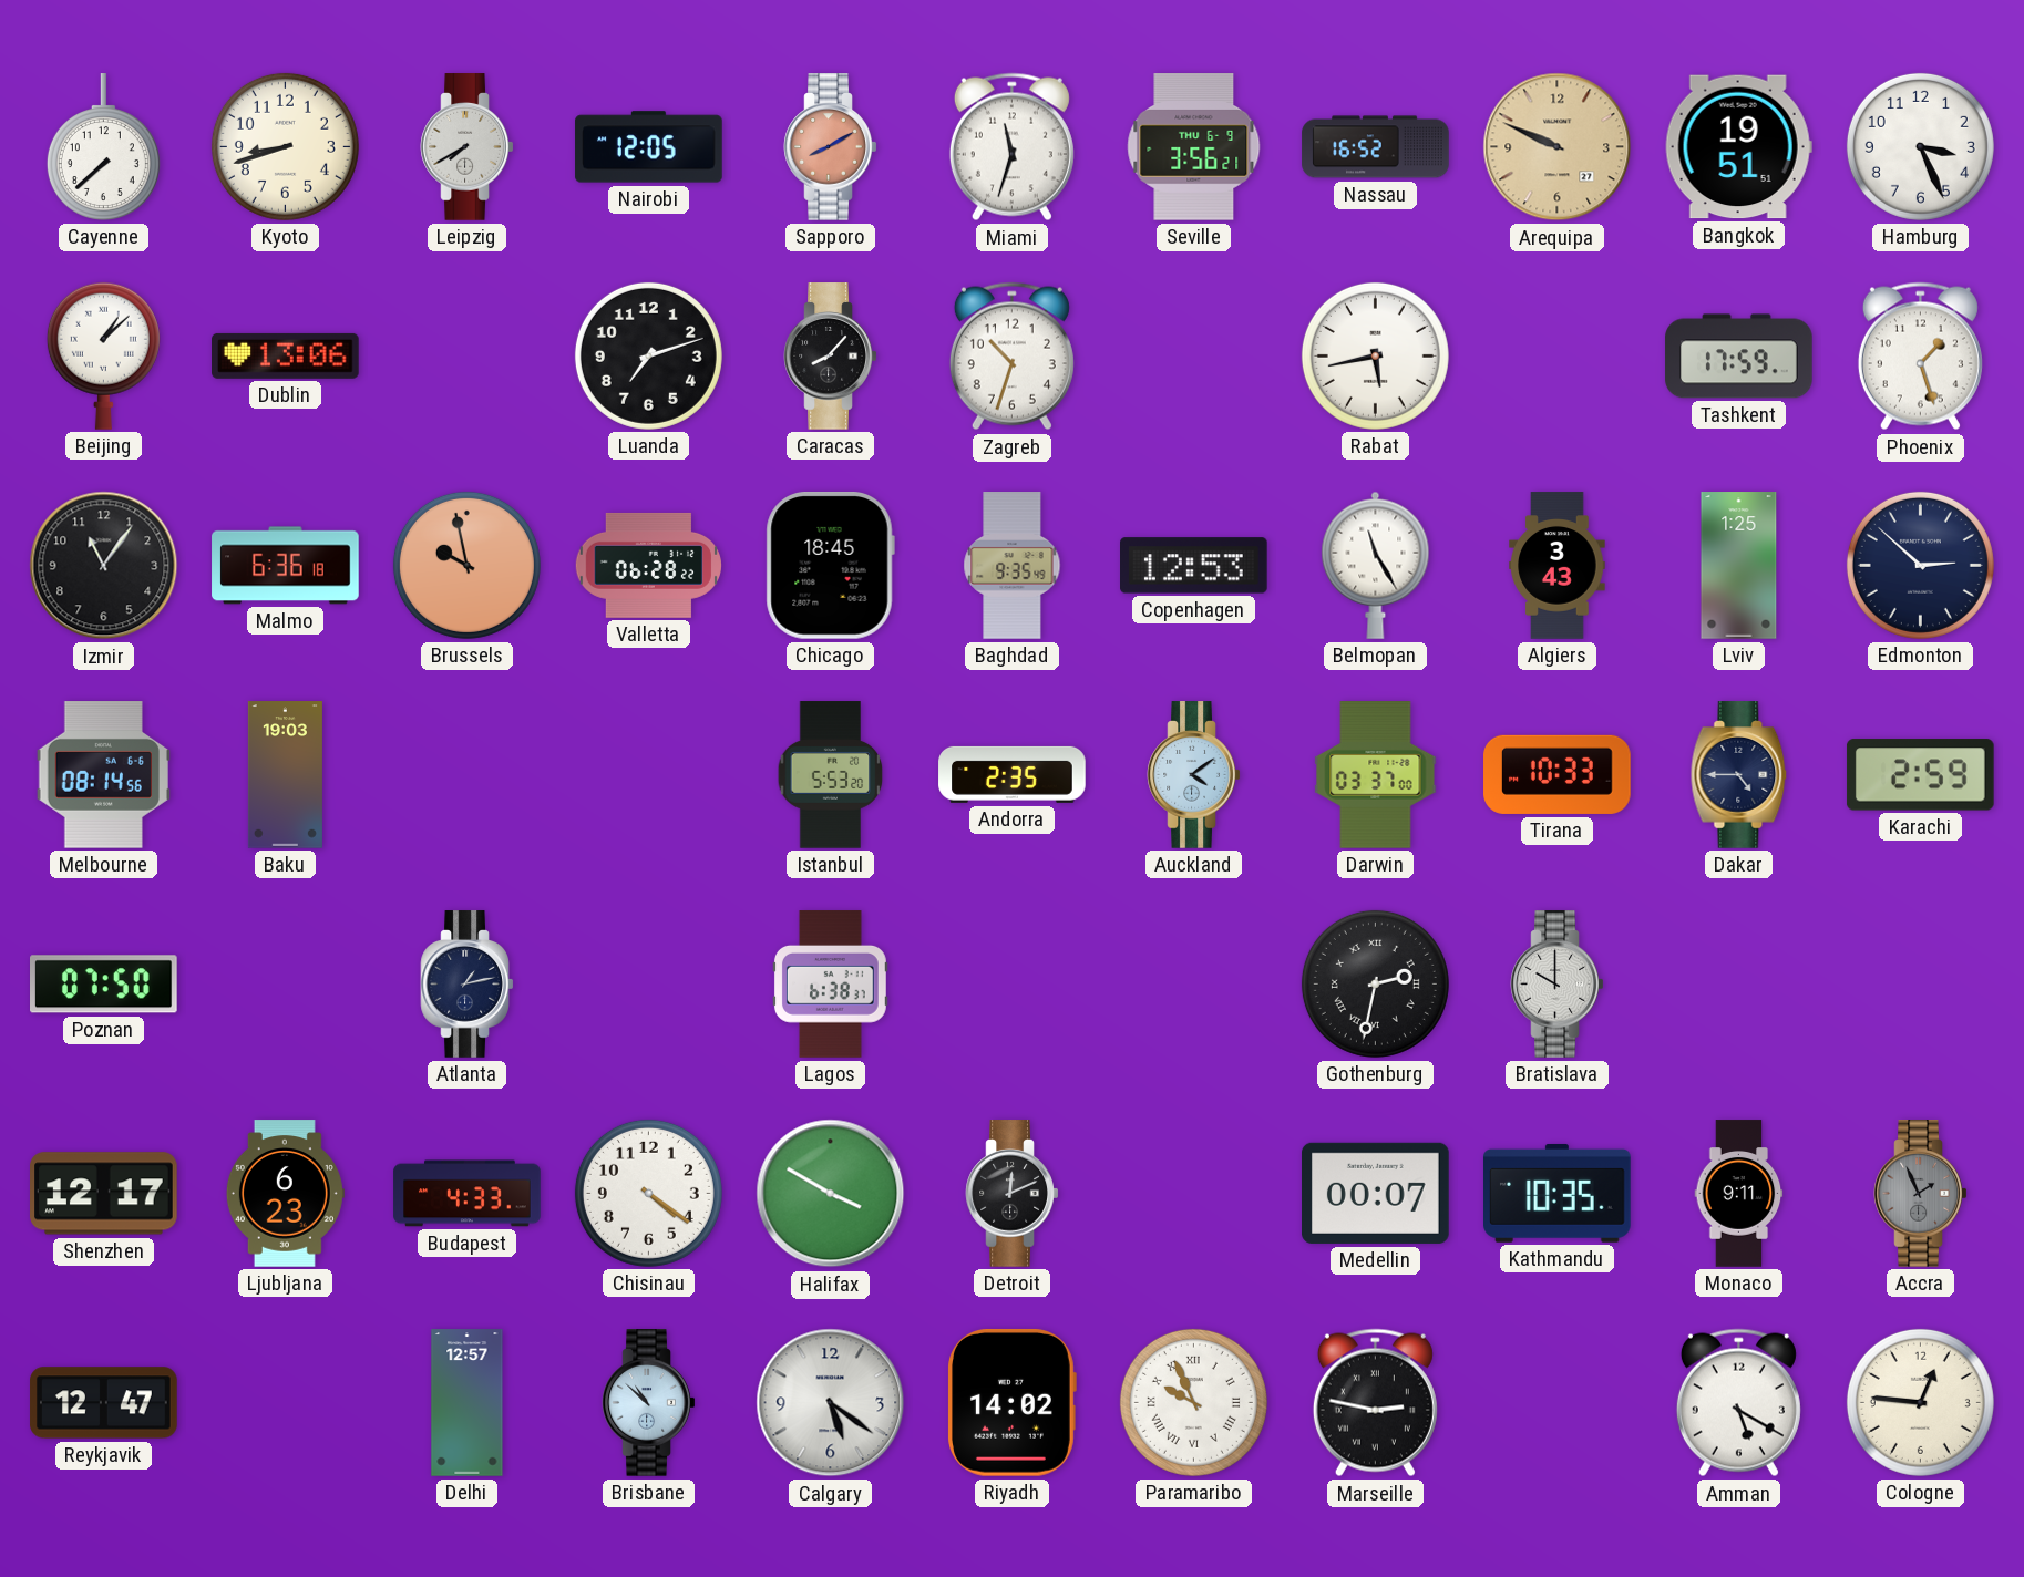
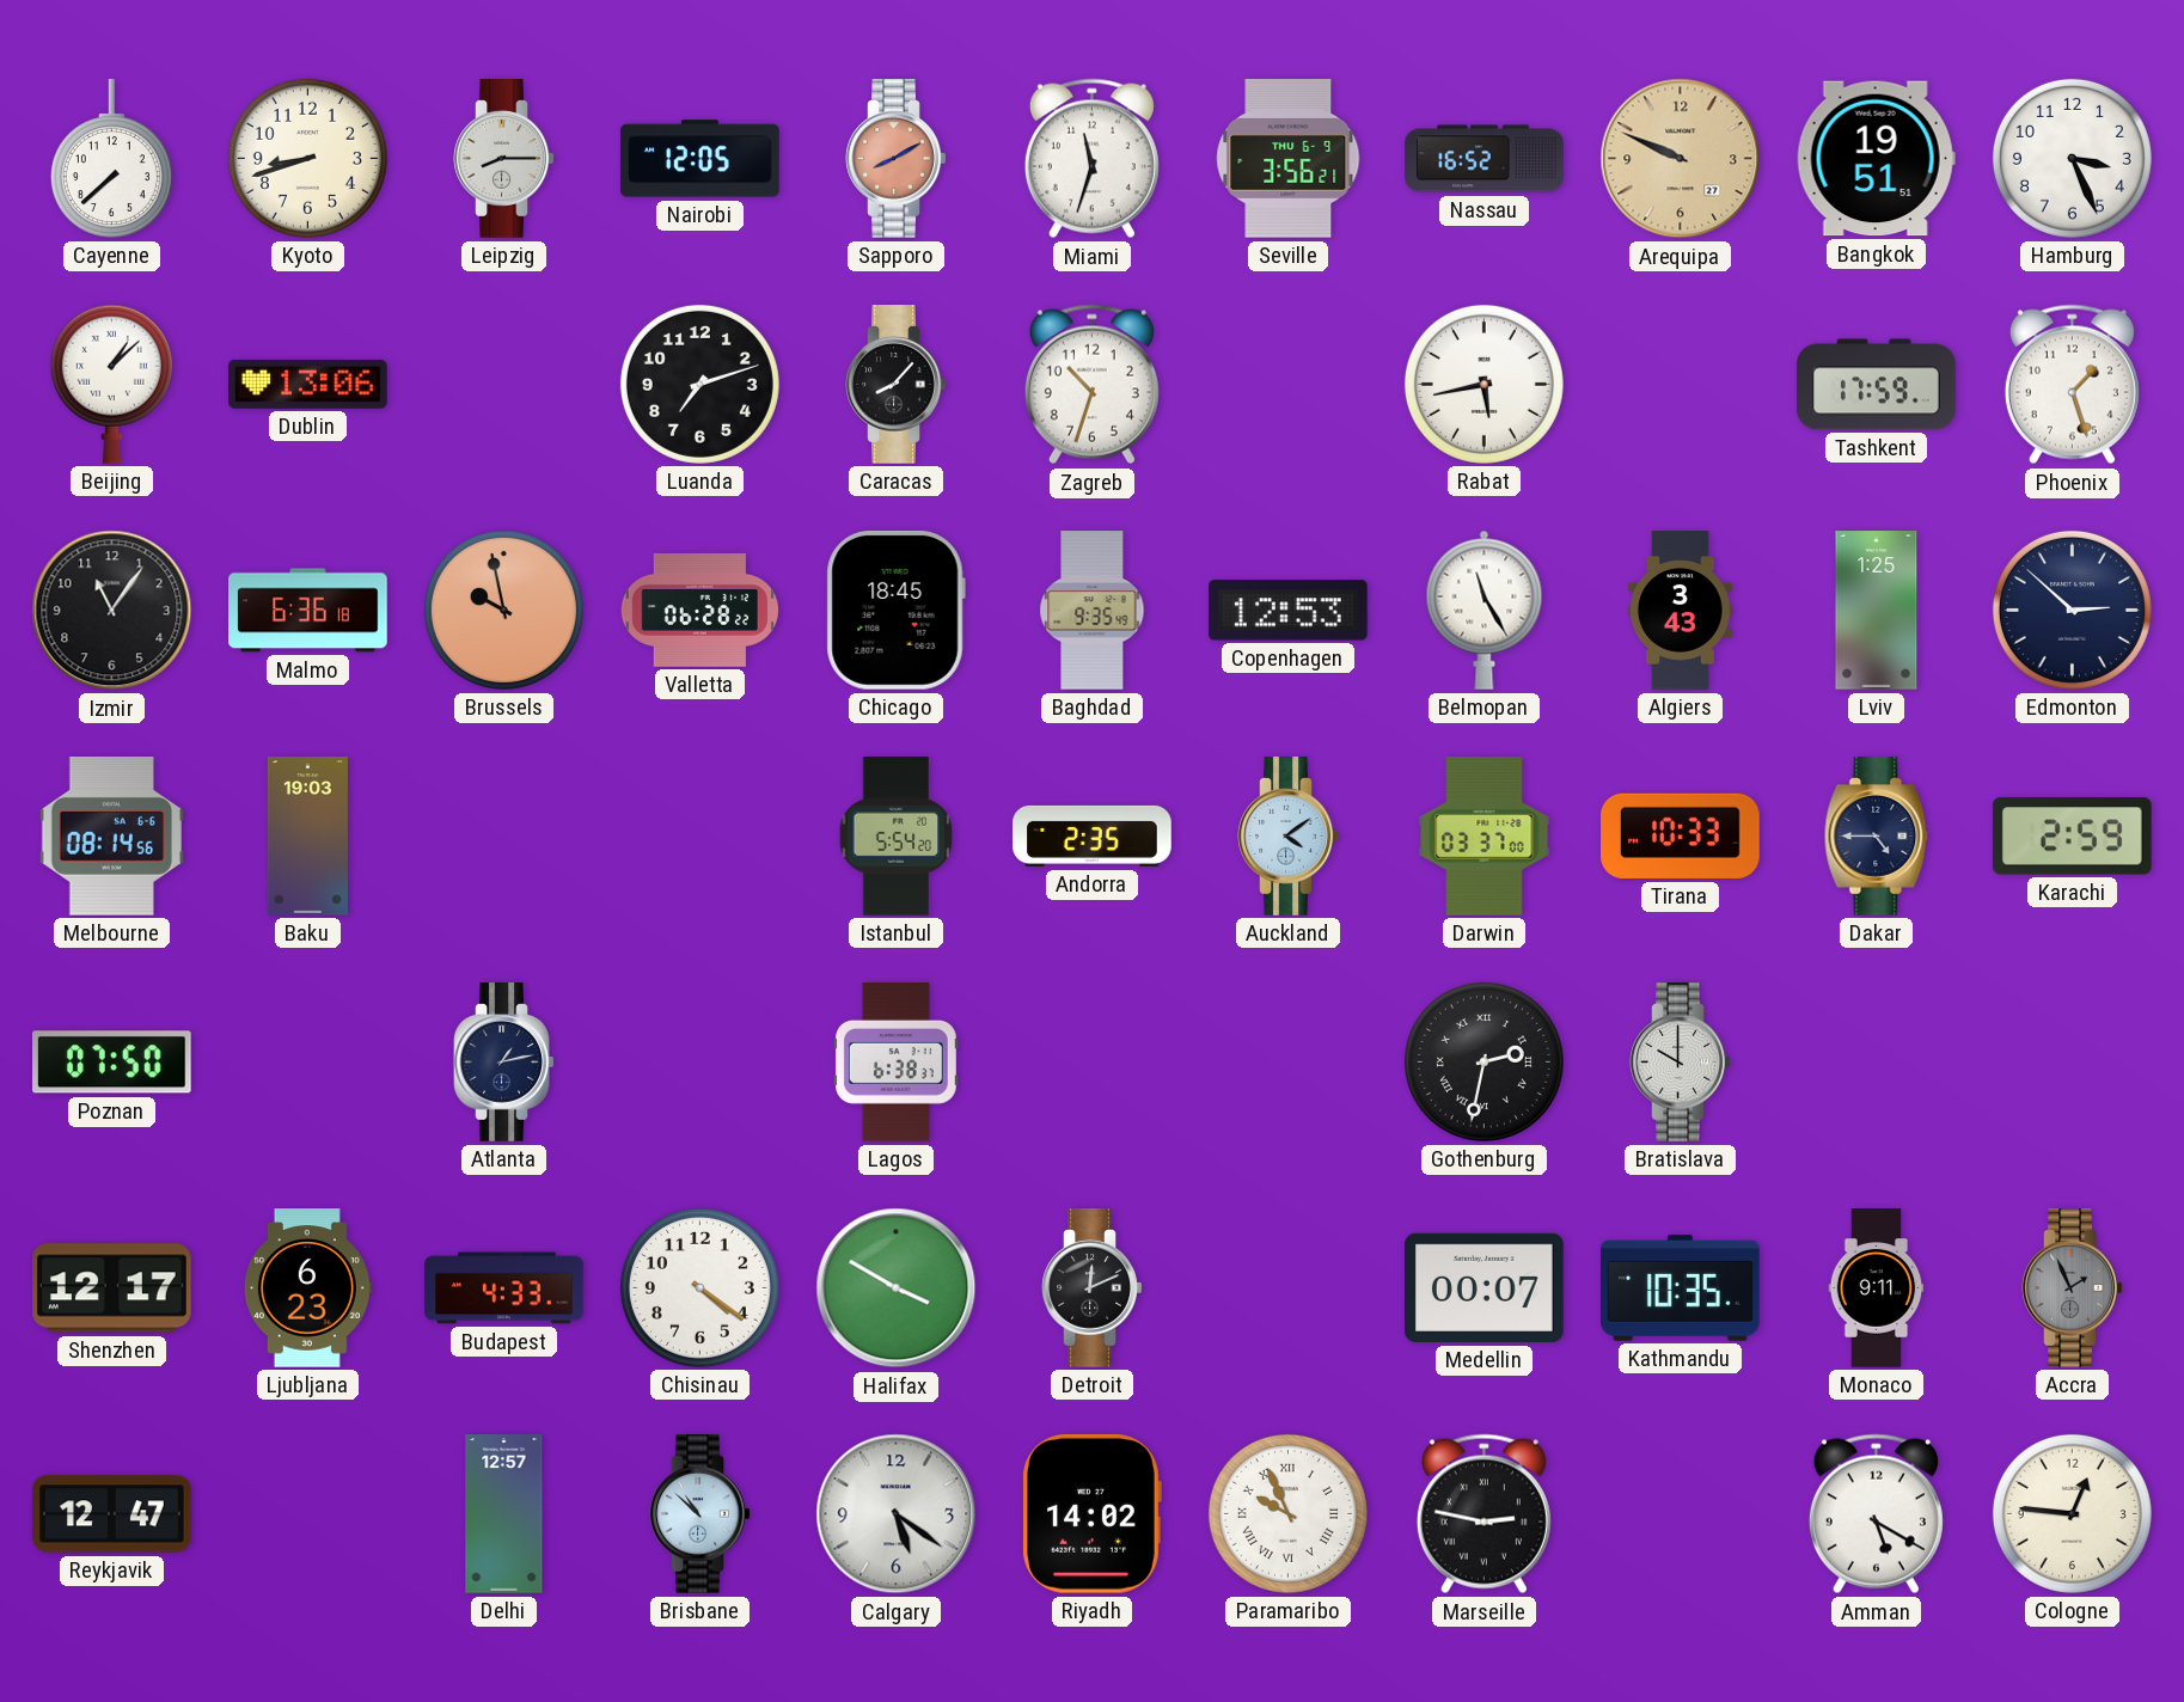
Leipzig: 7:40 -> 8:15 (504, 159)
Istanbul: 5:53 -> 5:54 (897, 837)
